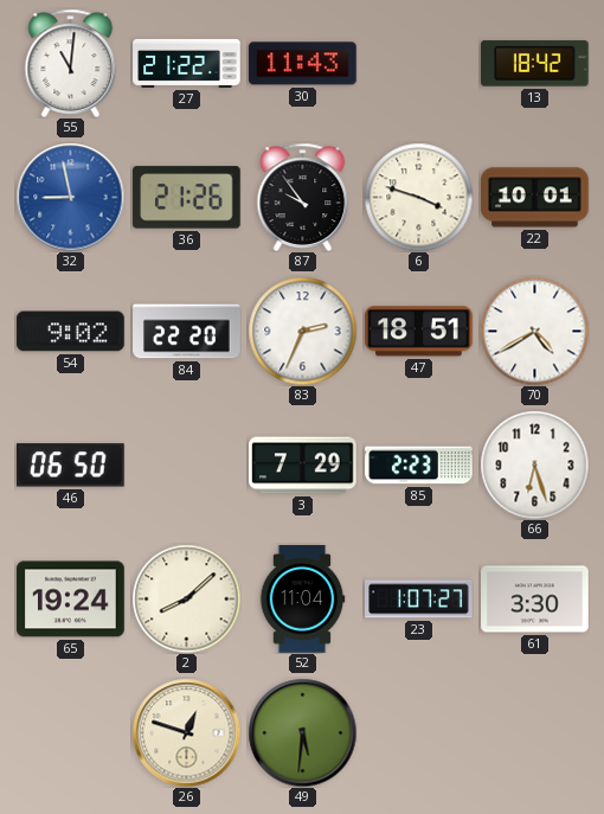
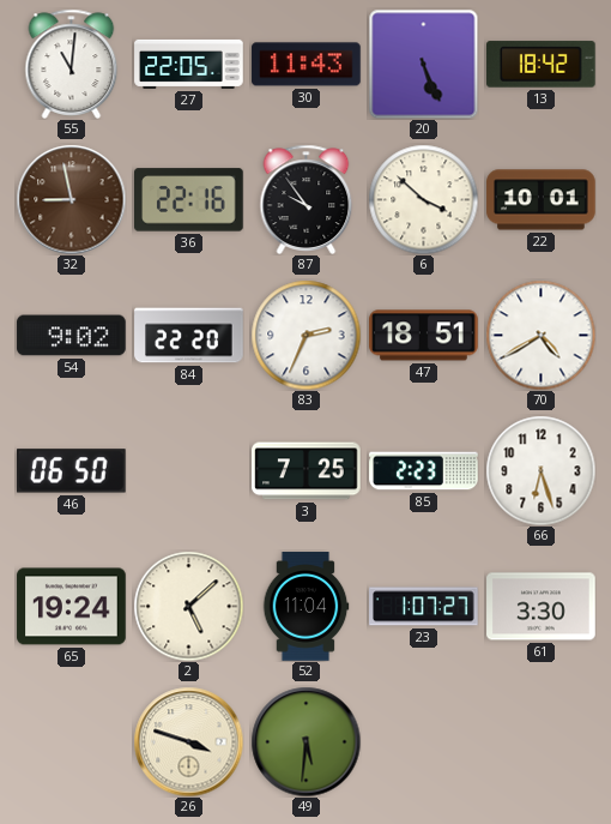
27: 21:22 -> 22:05 (189, 64)
20: none -> 5:26 (423, 64)
32 dial: blue -> brown (71, 199)
36: 21:26 -> 22:16 (189, 200)
6: 3:48 -> 3:52 (423, 199)
3: 7:29 -> 7:25 (307, 471)
2: 8:08 -> 5:08 (188, 606)
26: 12:48 -> 3:48 (188, 741)
